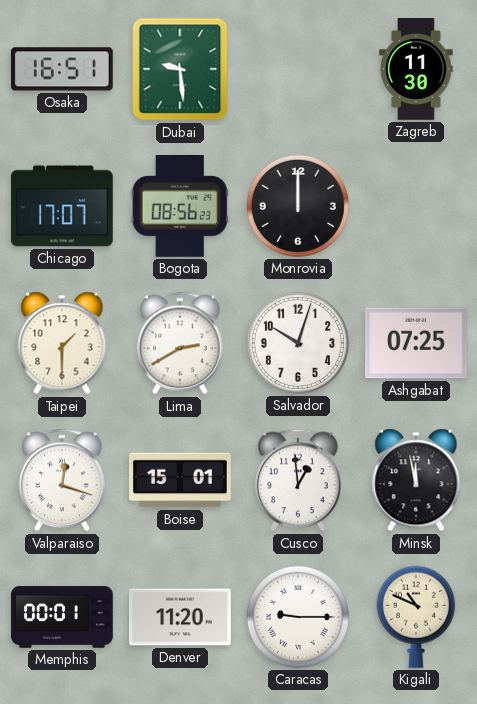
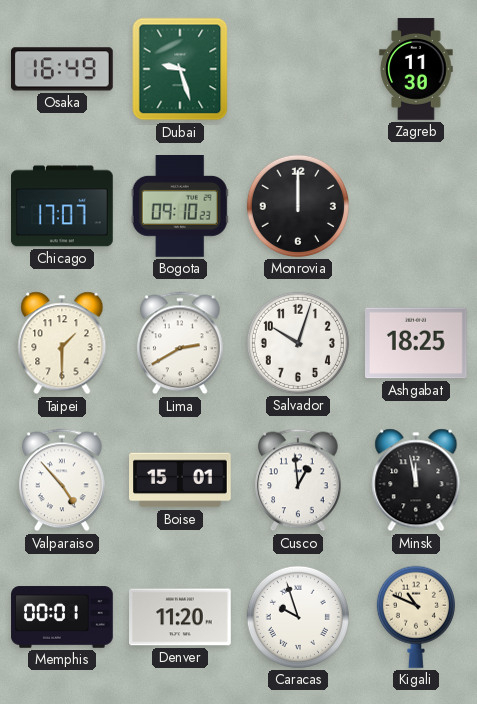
Osaka: 16:51 -> 16:49 (63, 69)
Dubai: 9:29 -> 9:27 (180, 69)
Bogota: 08:56 -> 09:10 (180, 207)
Ashgabat: 07:25 -> 18:25 (417, 343)
Valparaiso: 12:18 -> 4:53 (63, 480)
Caracas: 9:15 -> 9:57 (298, 617)
